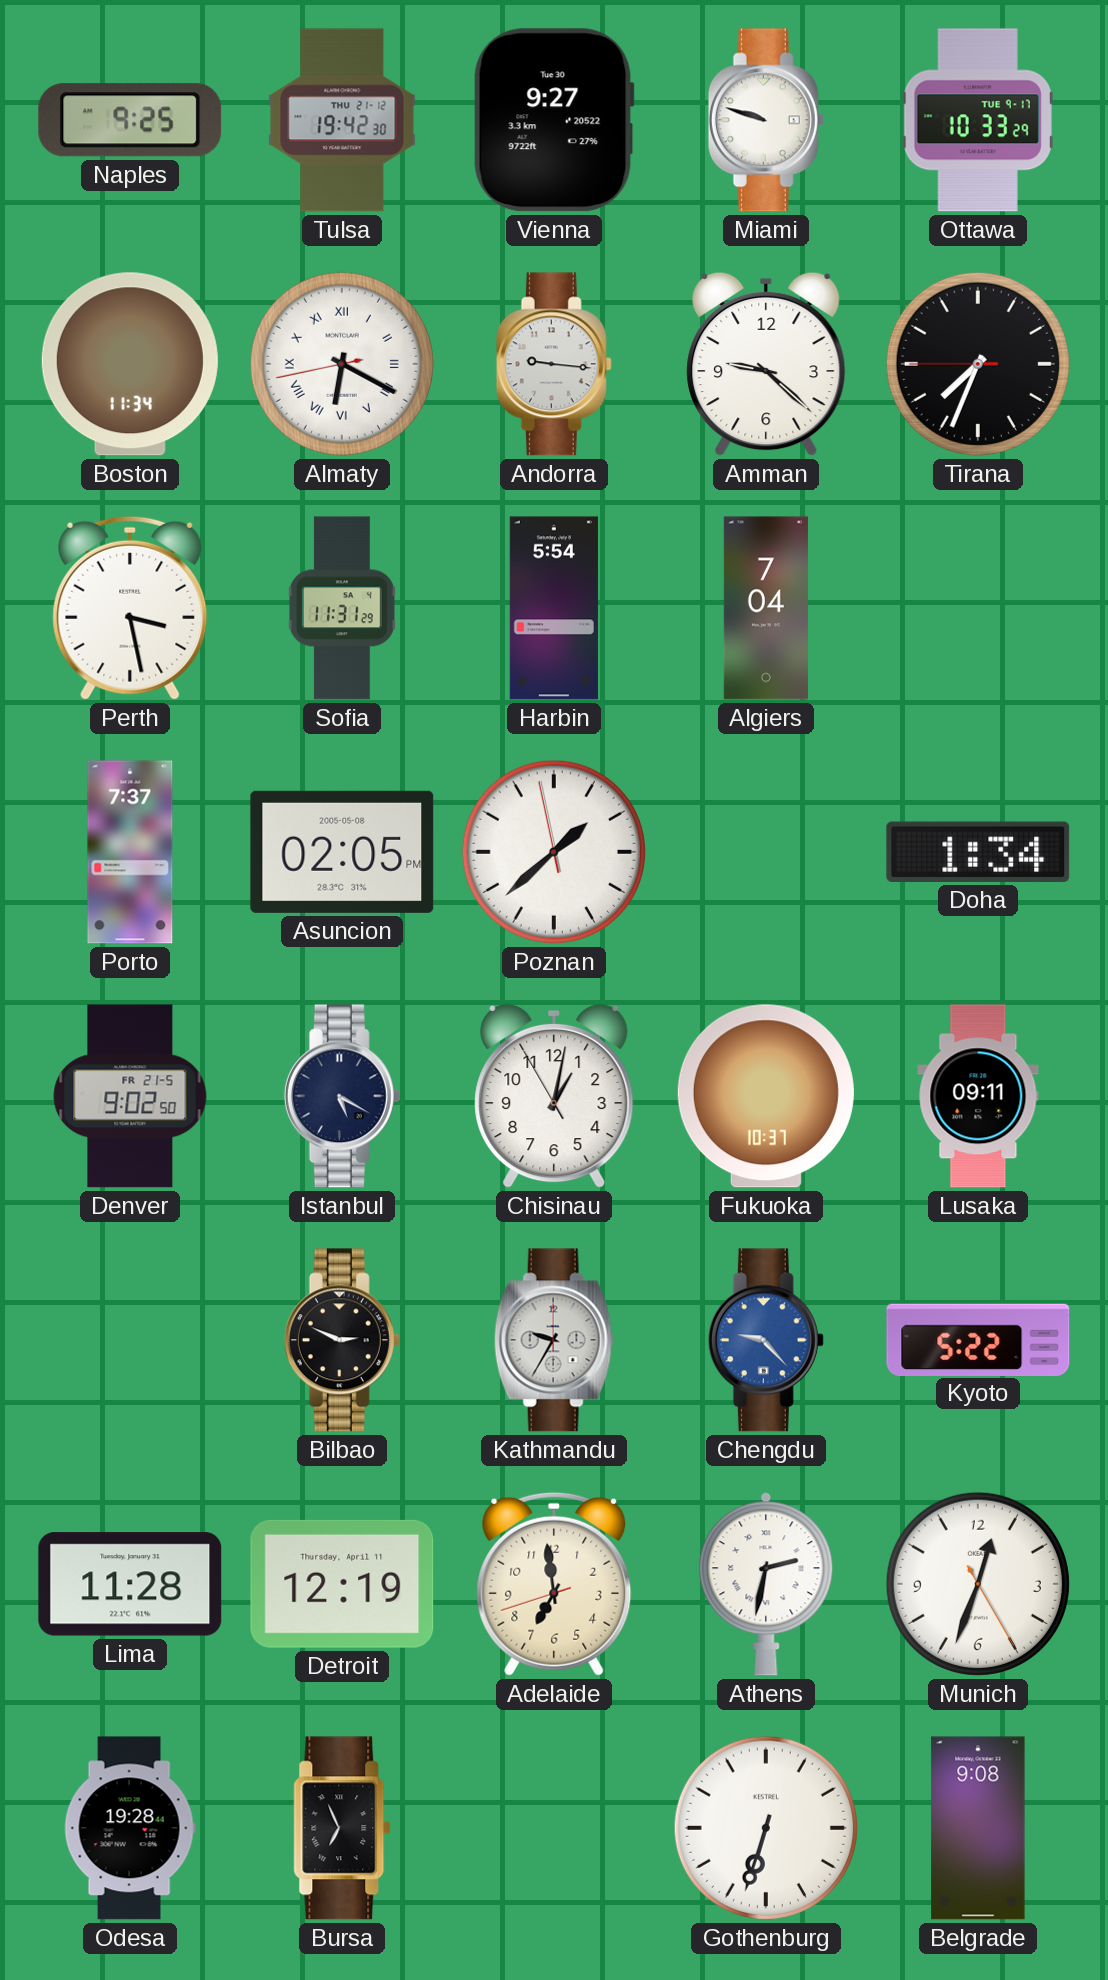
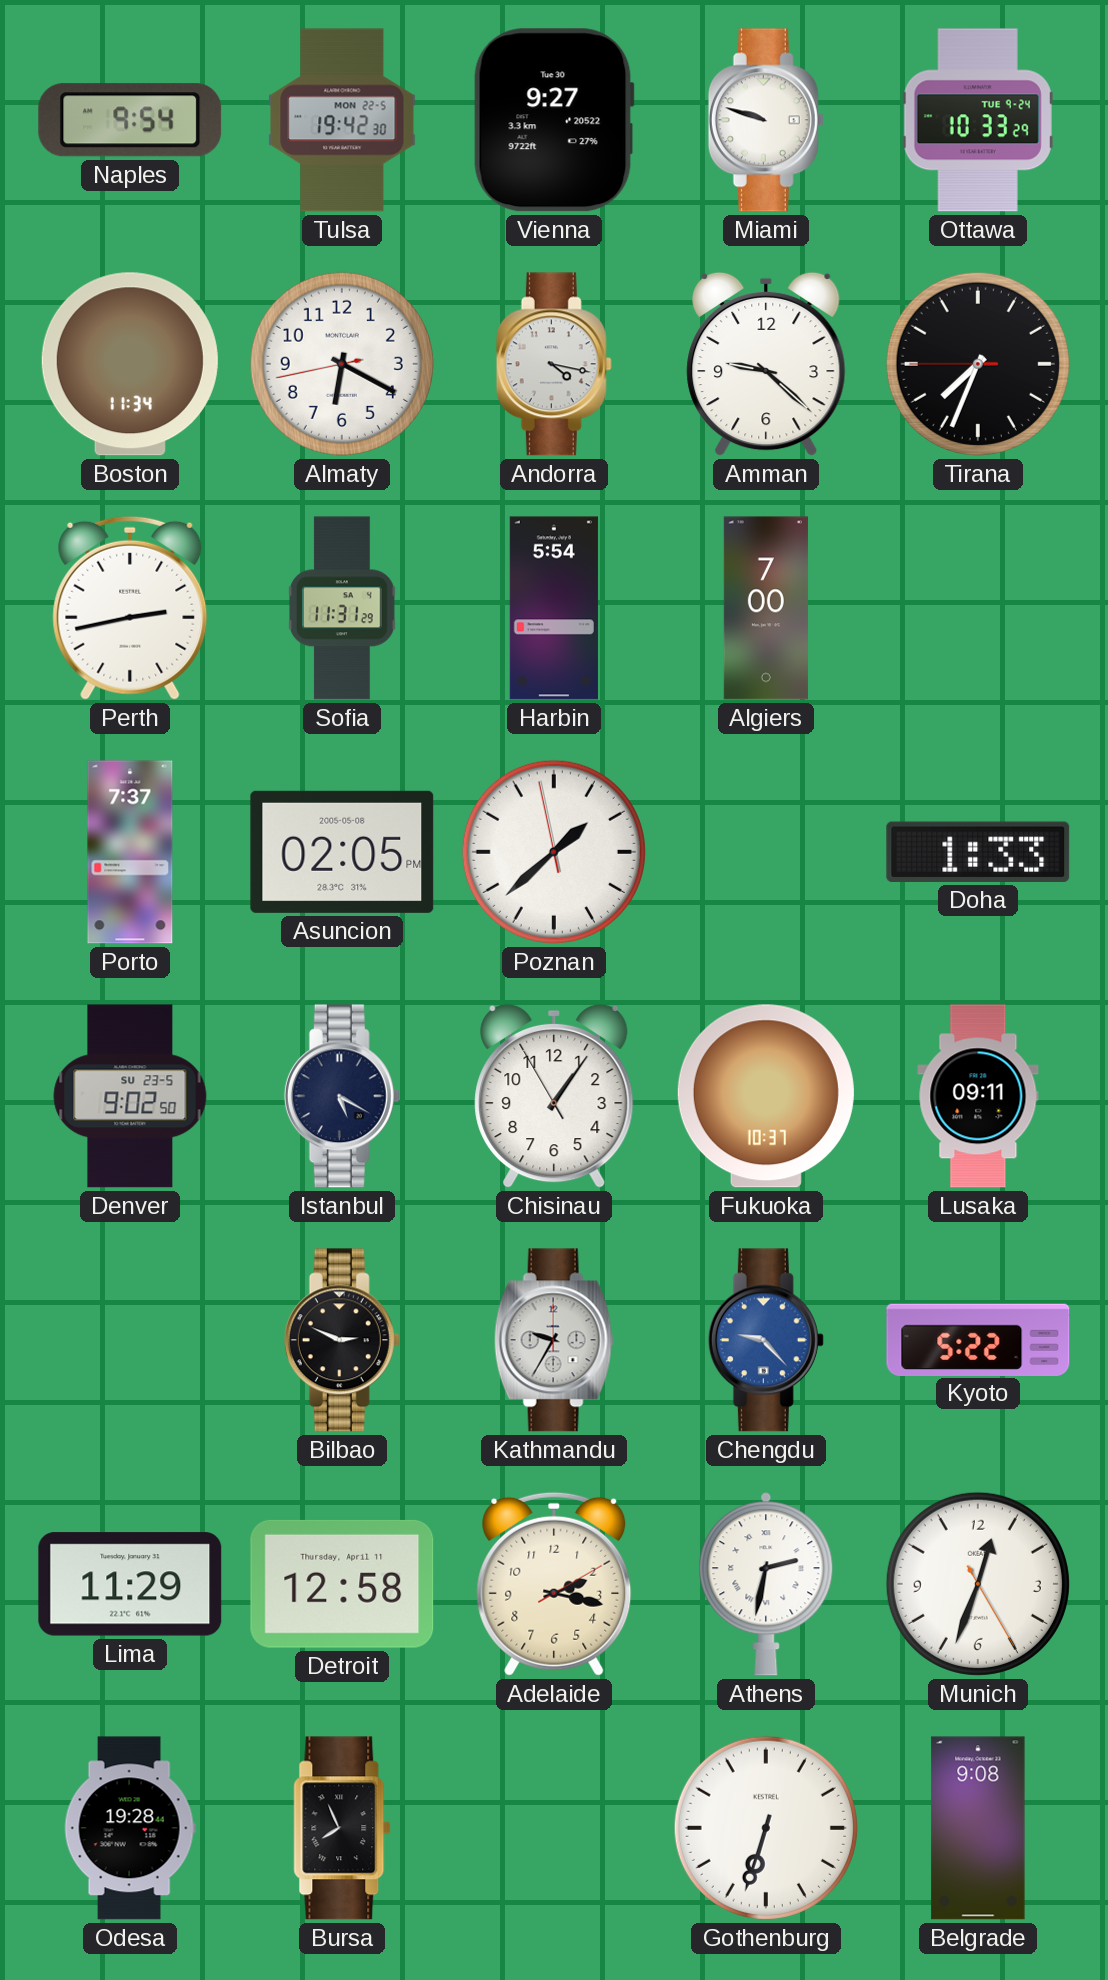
Naples: 9:25 -> 9:54 (130, 120)
Tulsa date: THU 21-12 -> MON 22-5 (342, 120)
Ottawa date: TUE 9-17 -> TUE 9-24 (978, 120)
Almaty numerals: Roman -> Arabic (342, 364)
Andorra: 9:16 -> 4:17 (554, 364)
Perth: 3:28 -> 2:43 (130, 608)
Algiers: 7:04 -> 7:00 (766, 608)
Doha: 1:34 -> 1:33 (978, 852)
Denver date: FR 21-5 -> SU 23-5 (130, 1096)
Chisinau: 1:01 -> 1:05 (554, 1096)
Lima: 11:28 -> 11:29 (130, 1584)
Detroit: 12:19 -> 12:58 (342, 1584)
Adelaide: 6:58 -> 2:17 (554, 1584)
Bursa: 6:56 -> 7:56 (342, 1828)
